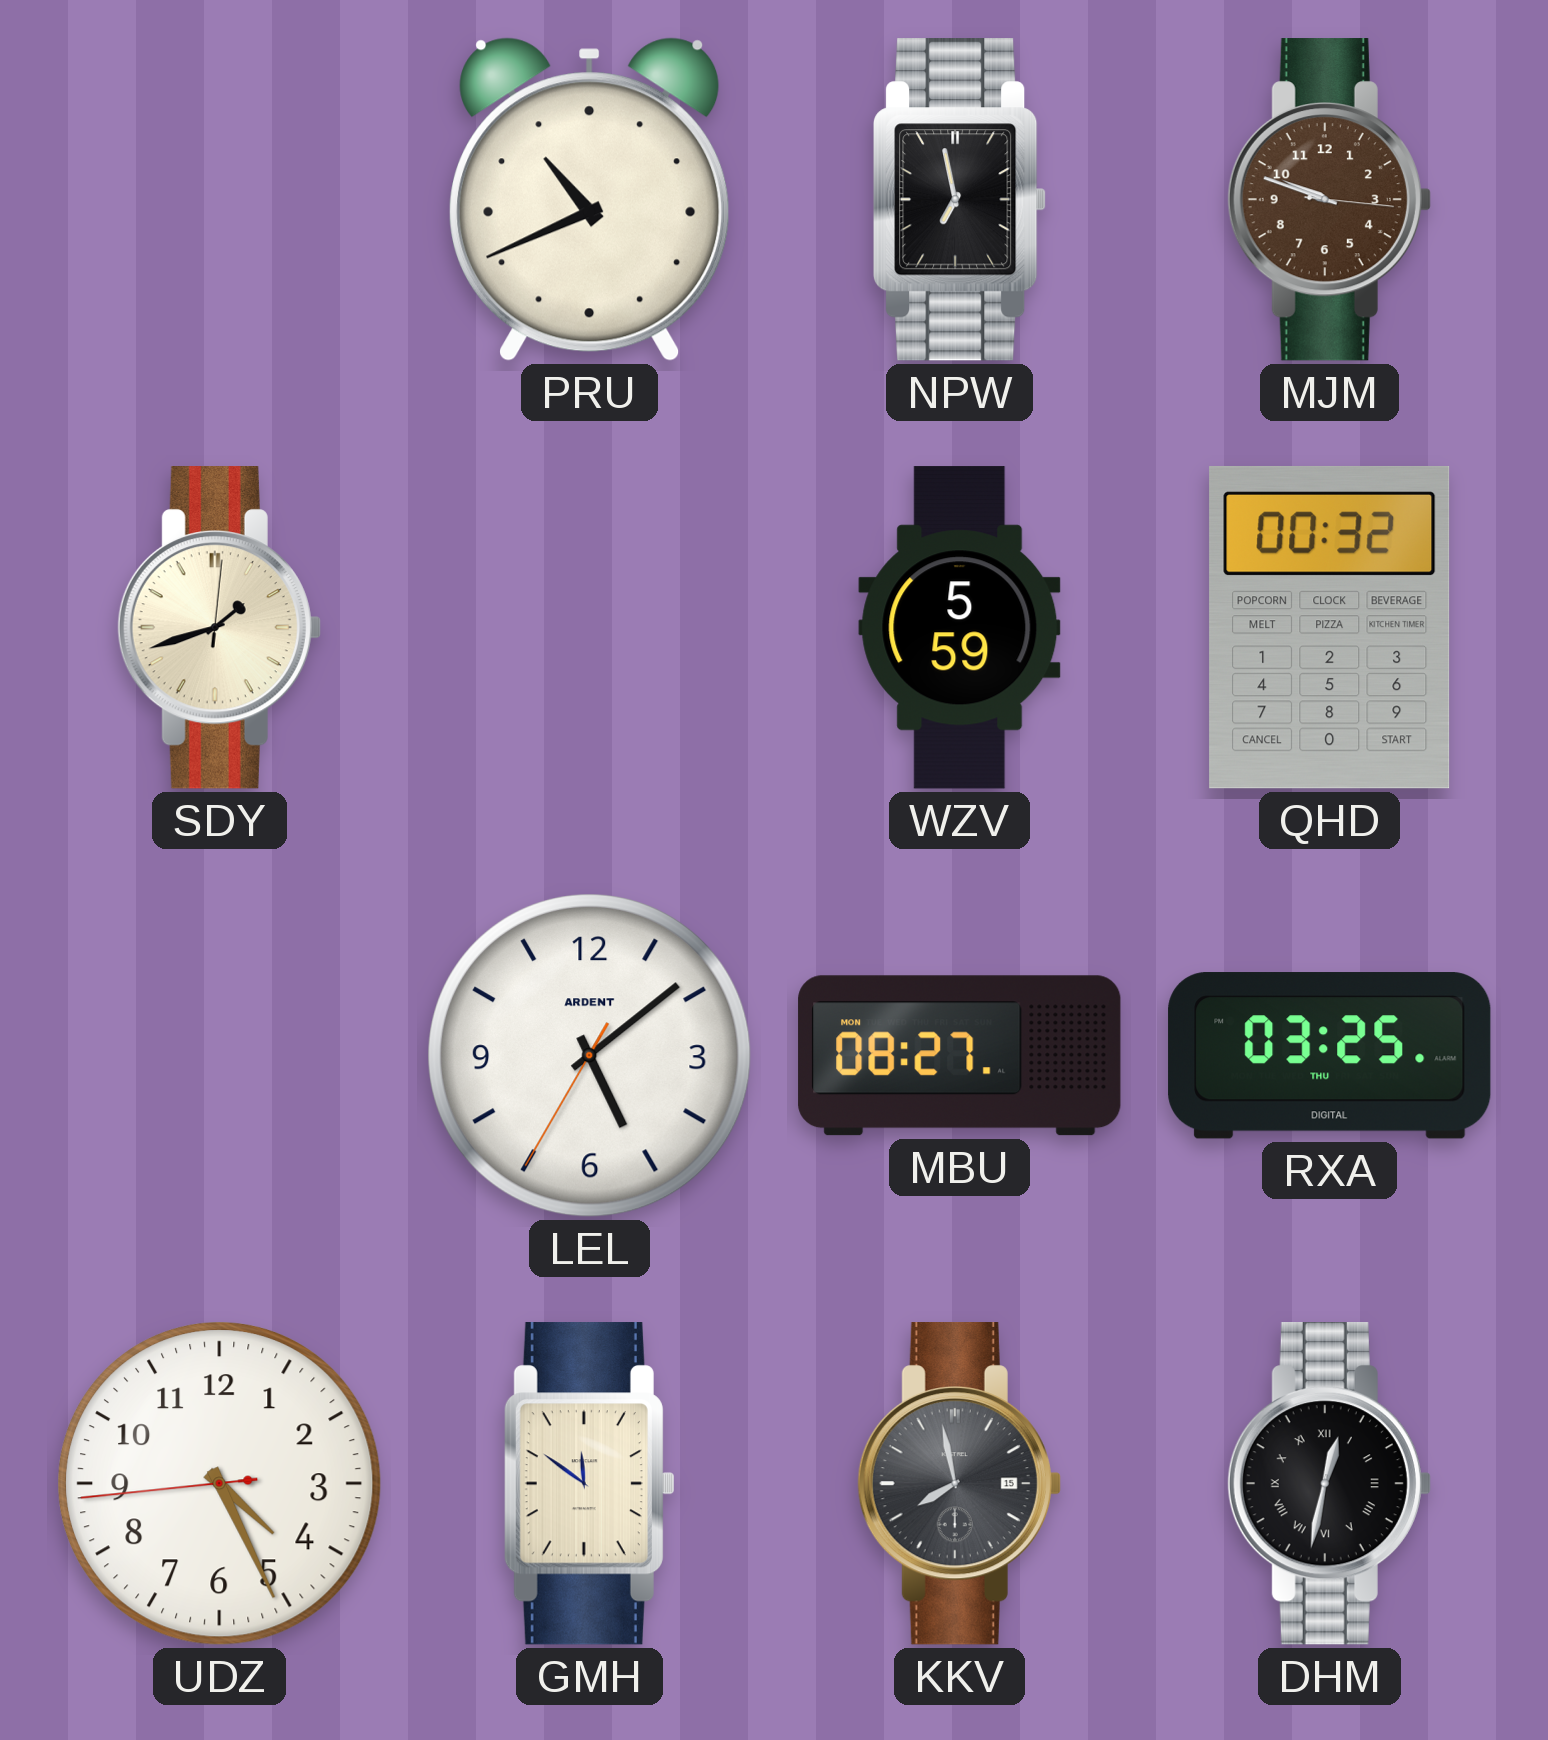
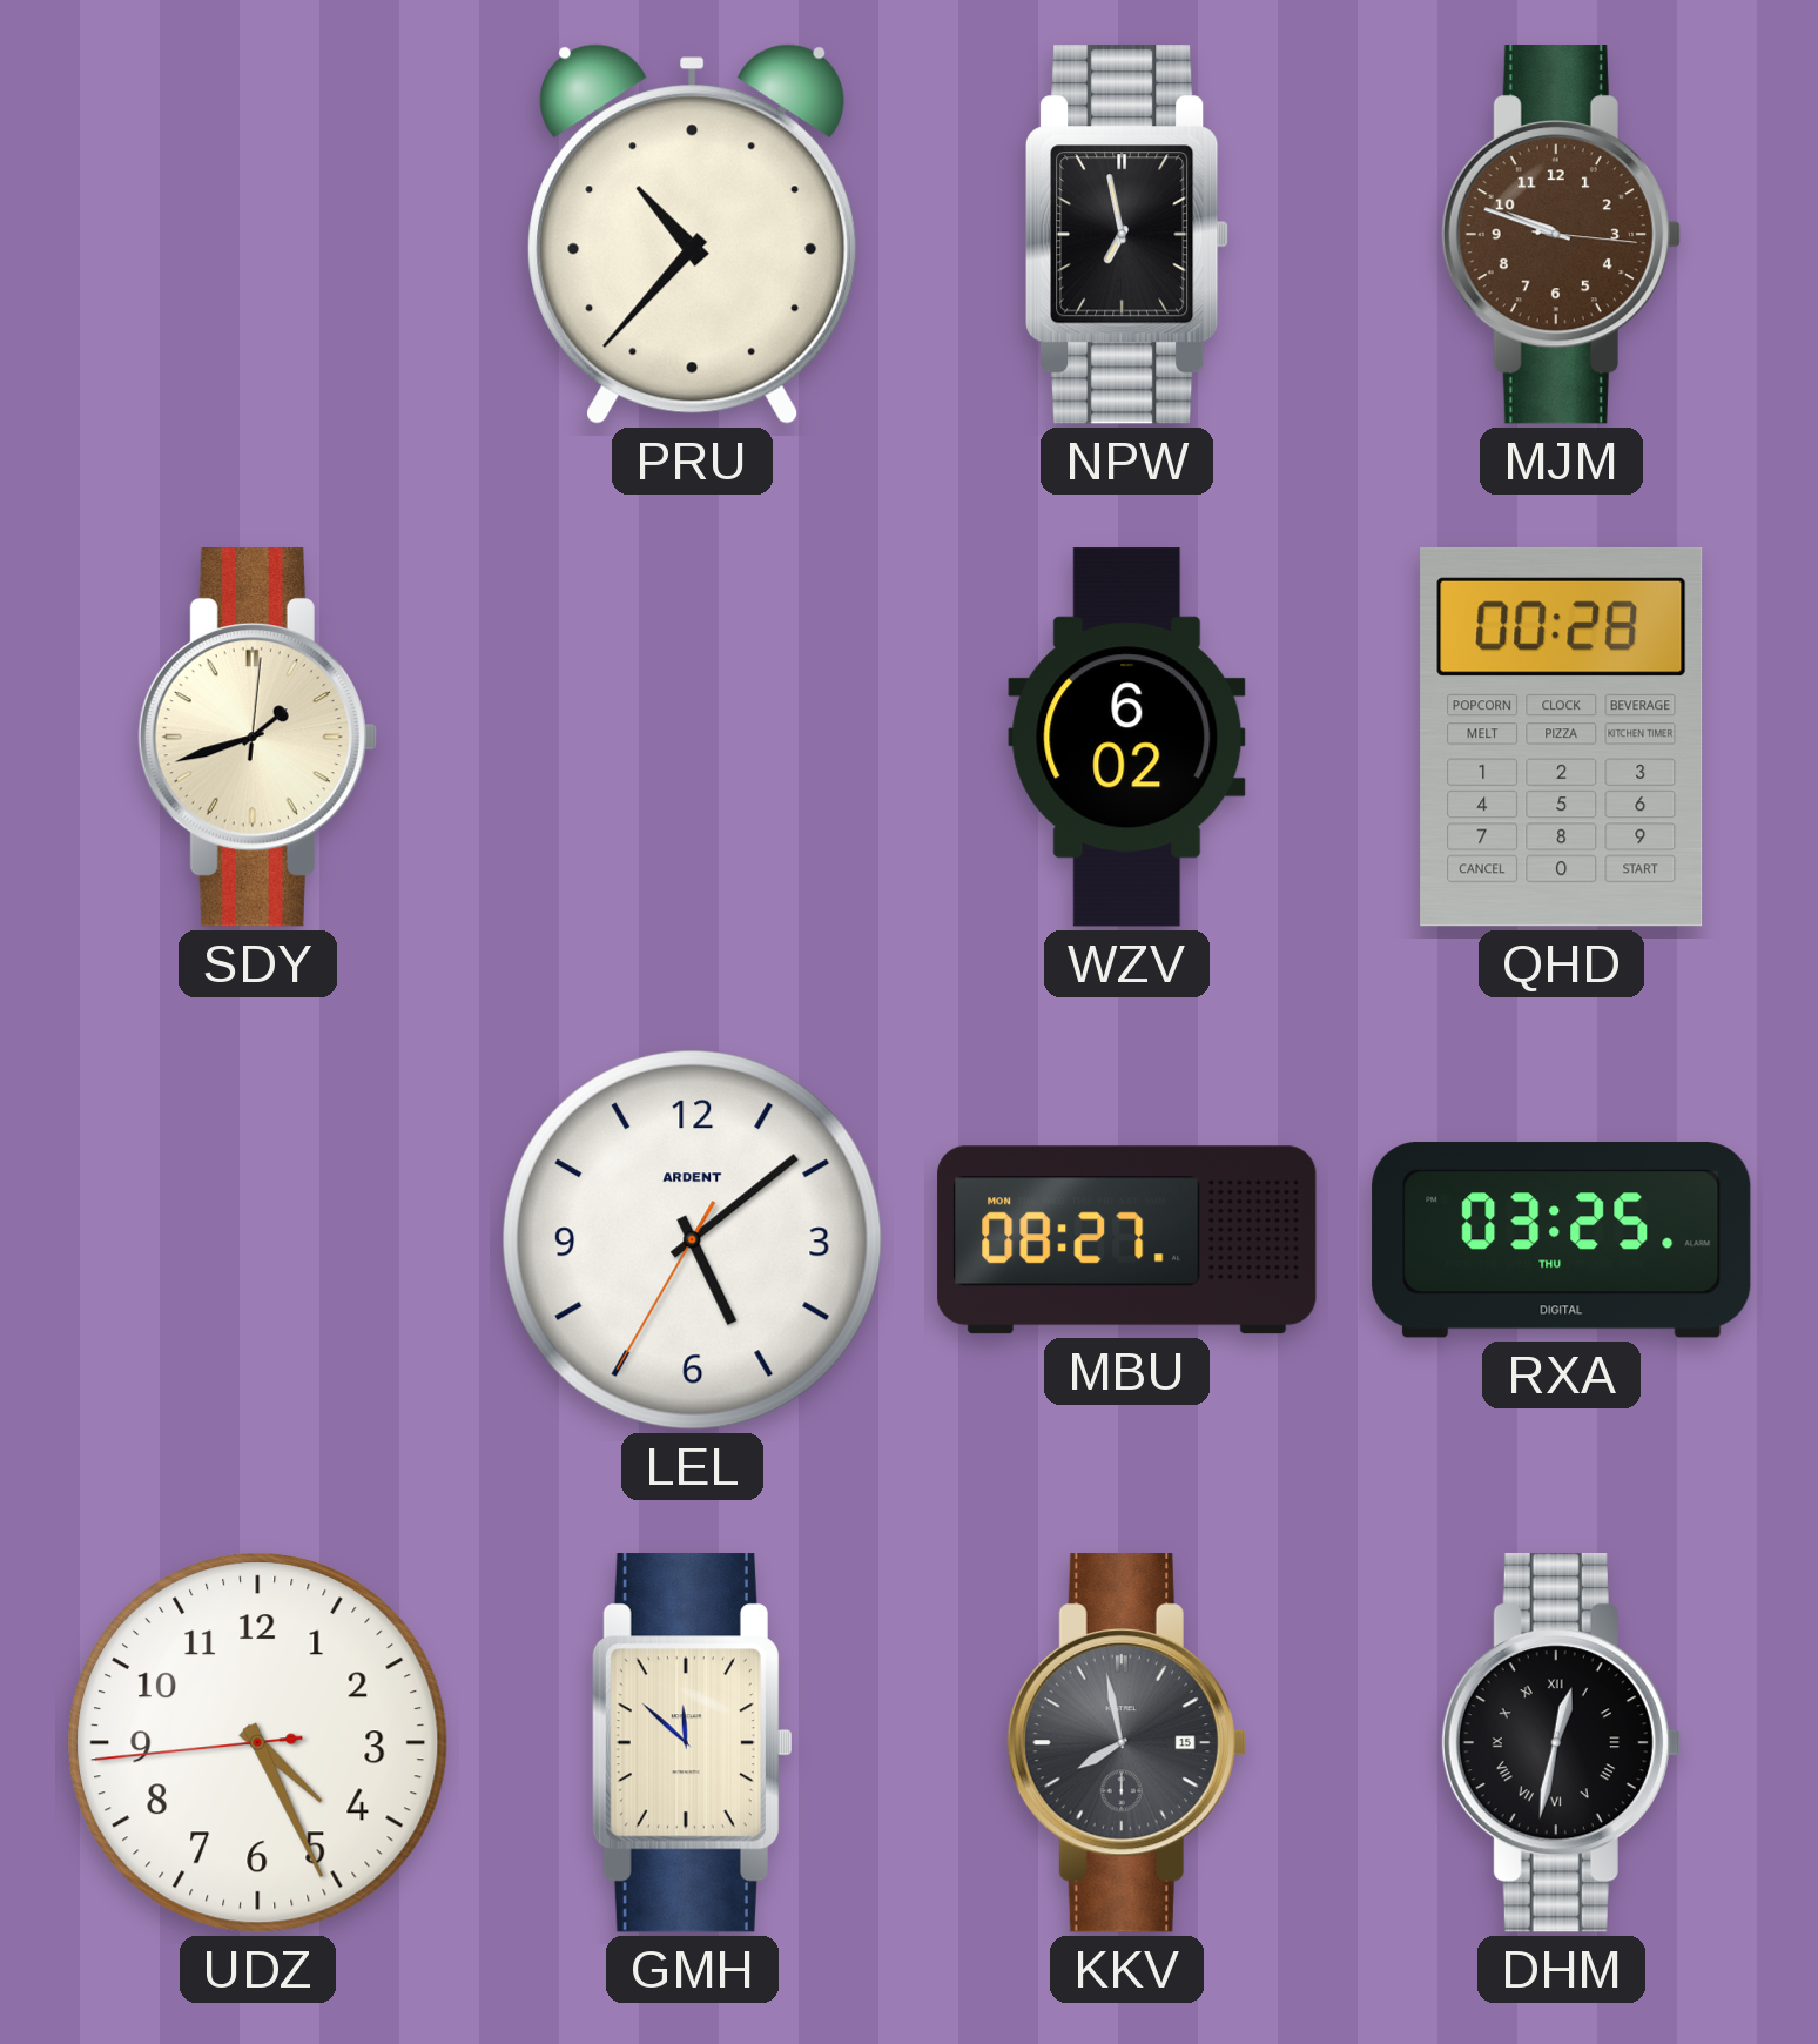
PRU: 10:41 -> 10:37 (693, 234)
WZV: 5:59 -> 6:02 (1127, 738)
QHD: 00:32 -> 00:28 (1562, 737)
GMH: 11:51 -> 11:52 (692, 1743)
